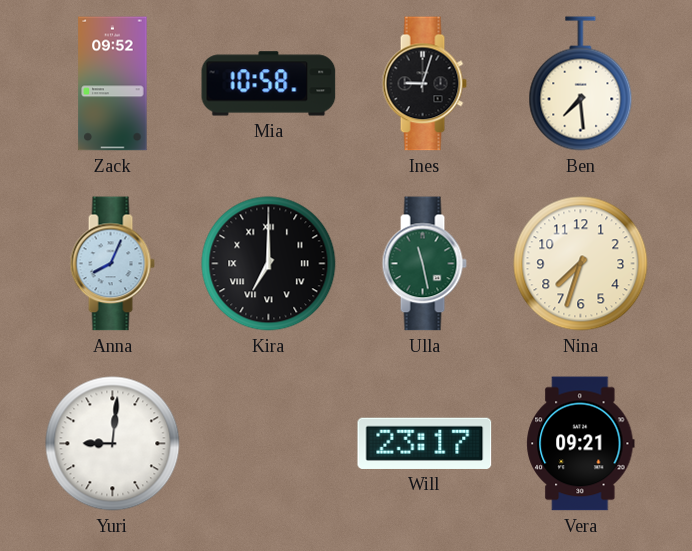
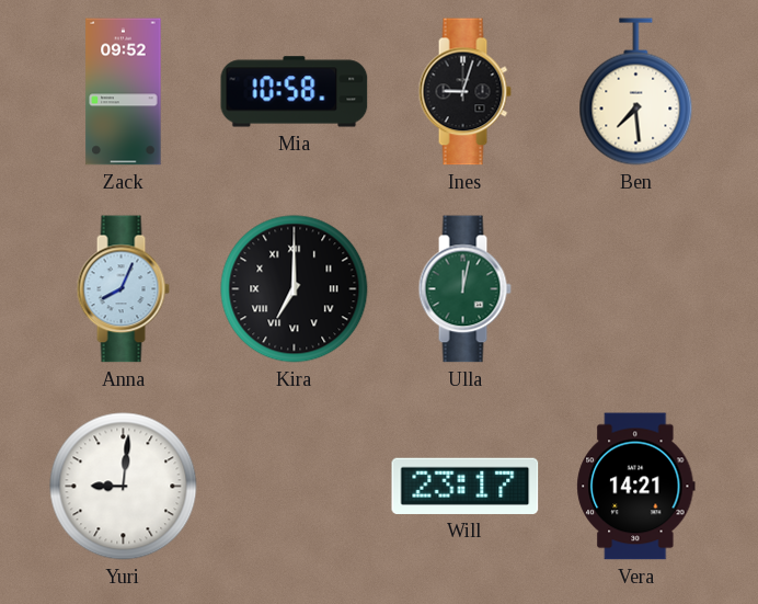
Ulla: 11:28 -> 12:02 (464, 289)
Nina: 7:33 -> none (581, 264)
Vera: 09:21 -> 14:21 (636, 487)
